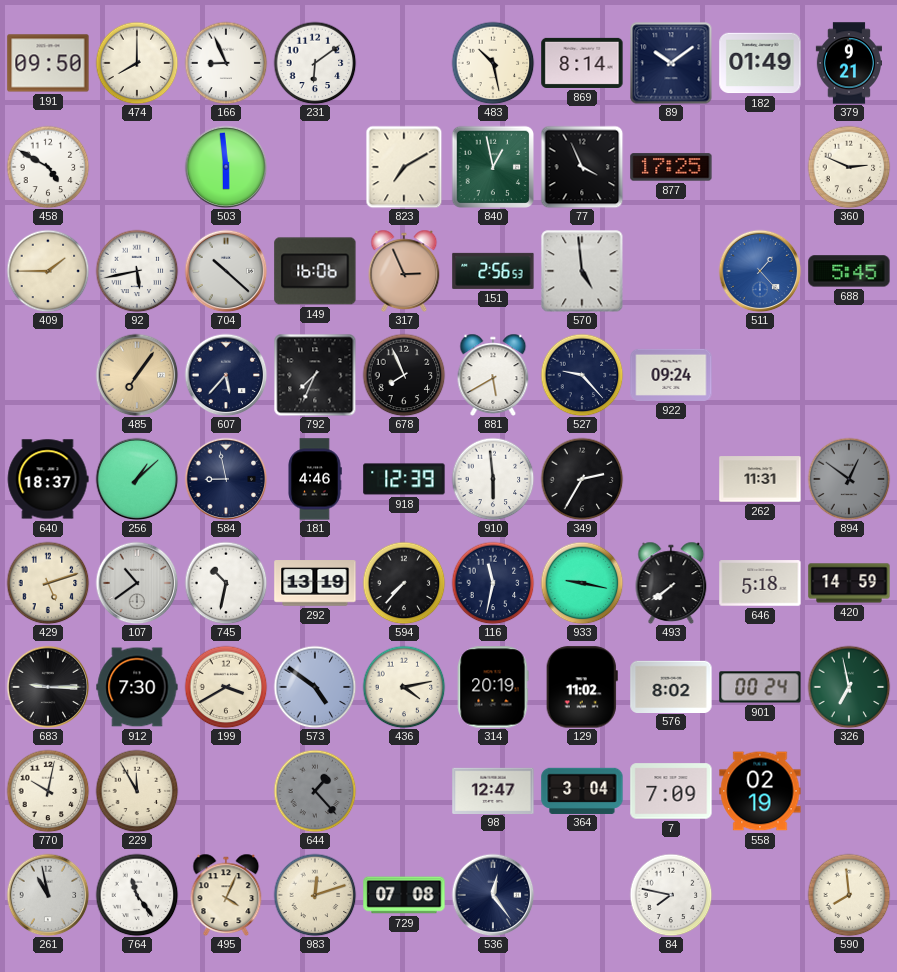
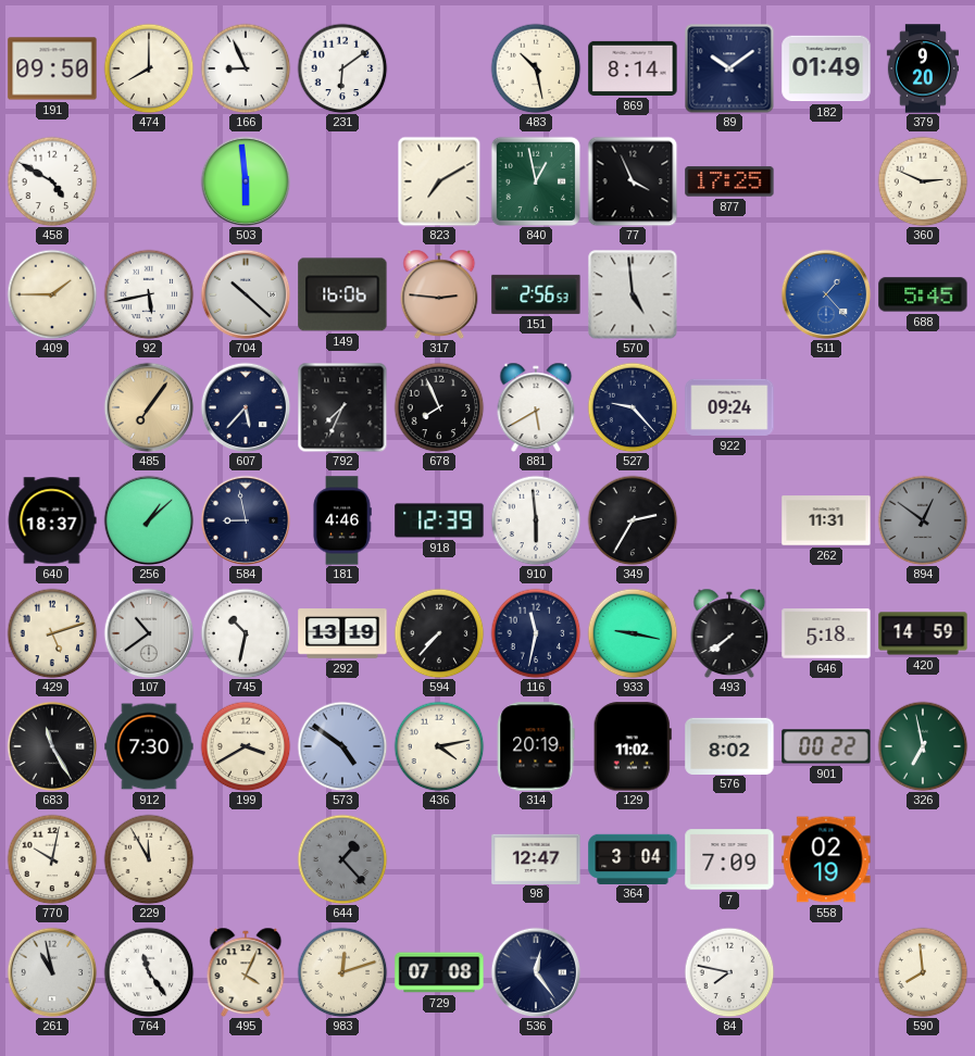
379: 9:21 -> 9:20 (922, 68)
317: 2:56 -> 2:46 (439, 293)
683: 9:15 -> 11:25 (52, 746)
901: 00:24 -> 00:22 (826, 746)
